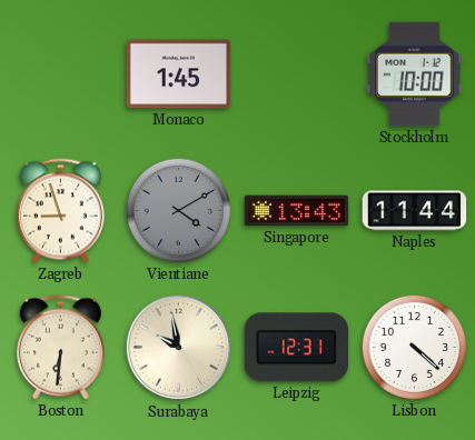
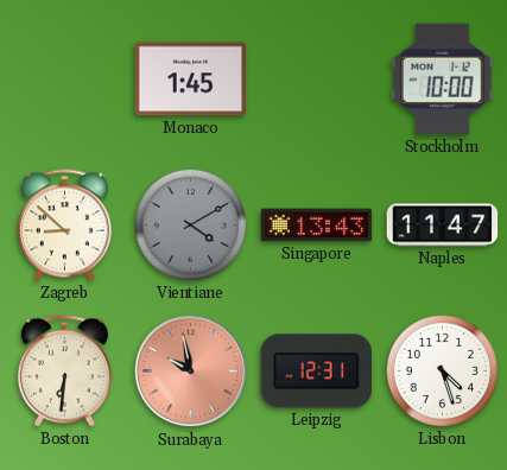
Zagreb: 8:57 -> 8:52 (64, 226)
Naples: 11:44 -> 11:47 (443, 226)
Surabaya dial: cream -> salmon (191, 371)
Lisbon: 4:22 -> 4:27 (442, 370)
